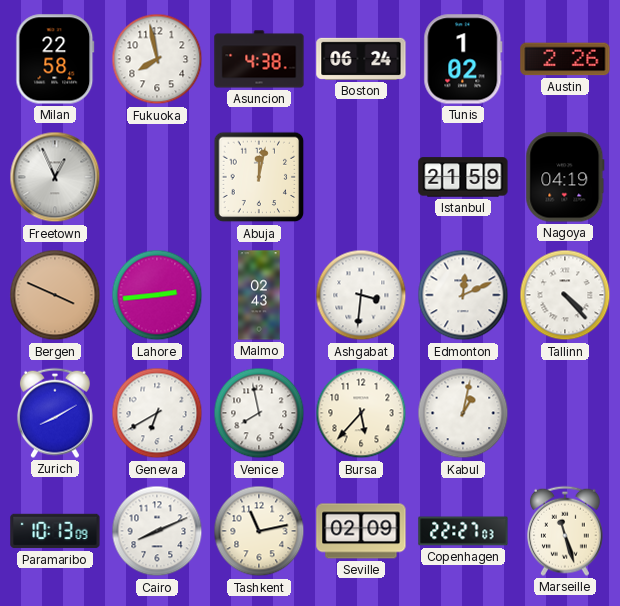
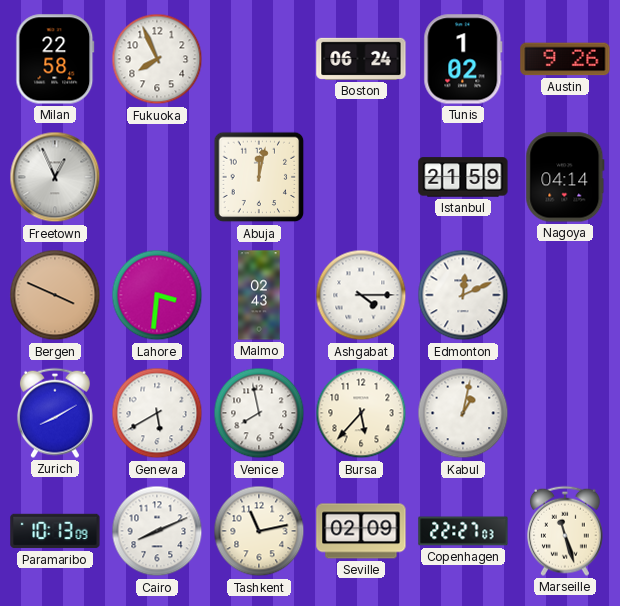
Fukuoka: 7:58 -> 7:56 (157, 59)
Asuncion: 4:38 -> none (259, 59)
Austin: 2:26 -> 9:26 (565, 59)
Nagoya: 04:19 -> 04:14 (565, 177)
Lahore: 2:44 -> 3:31 (157, 295)
Ashgabat: 3:31 -> 4:15 (361, 295)
Tallinn: 4:23 -> none (565, 295)
Geneva: 6:40 -> 5:40 (157, 413)
